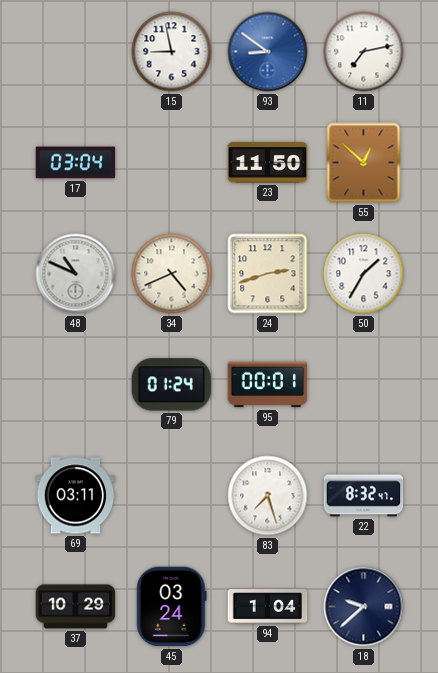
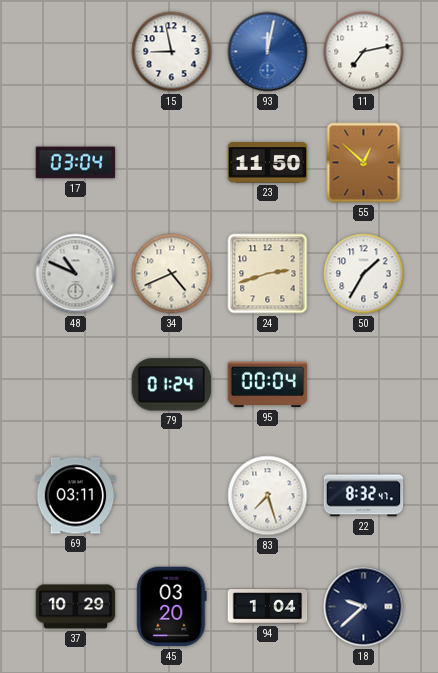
93: 8:51 -> 12:02 (268, 52)
95: 00:01 -> 00:04 (268, 385)
45: 03:24 -> 03:20 (172, 607)
